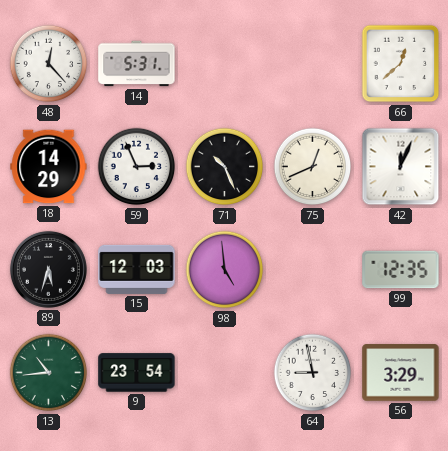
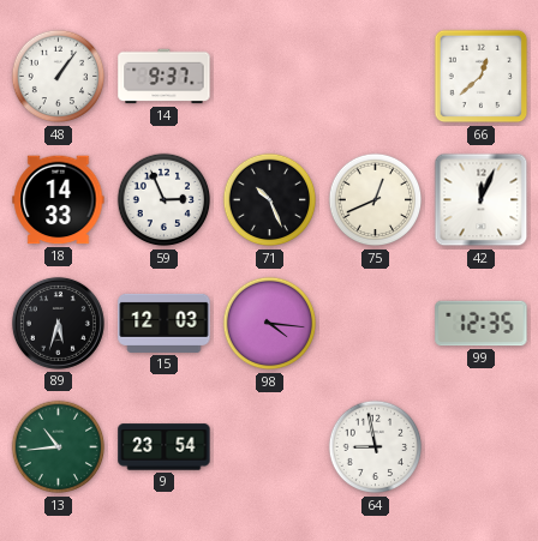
48: 12:23 -> 1:06 (59, 77)
14: 5:31 -> 9:37 (165, 77)
18: 14:29 -> 14:33 (59, 200)
98: 4:59 -> 4:16 (270, 324)
56: 3:29 -> none (401, 373)
